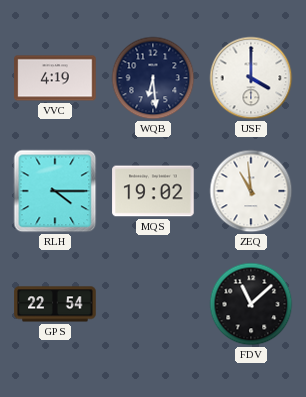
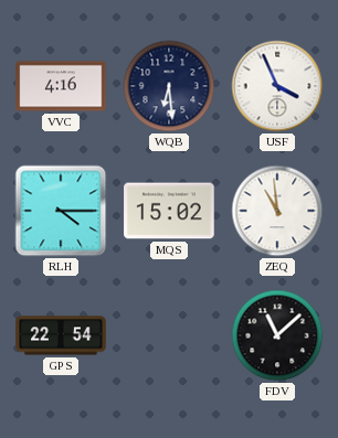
VVC: 4:19 -> 4:16 (61, 86)
USF: 4:00 -> 3:56 (277, 86)
MQS: 19:02 -> 15:02 (169, 211)
